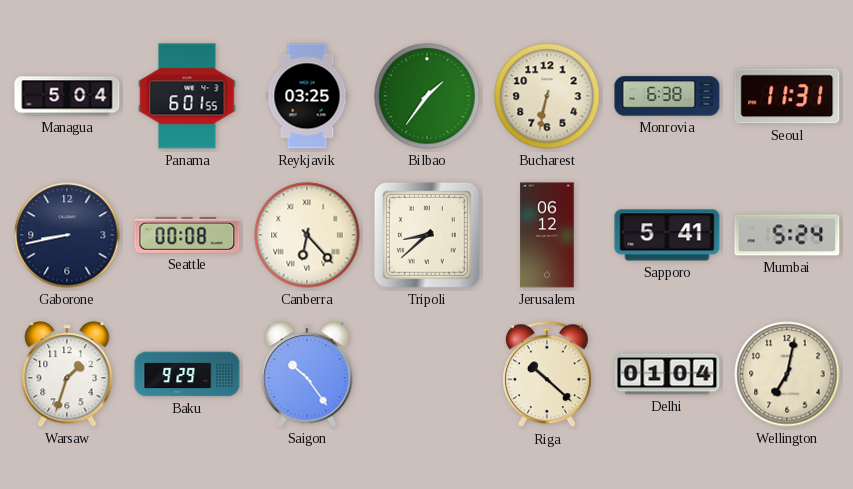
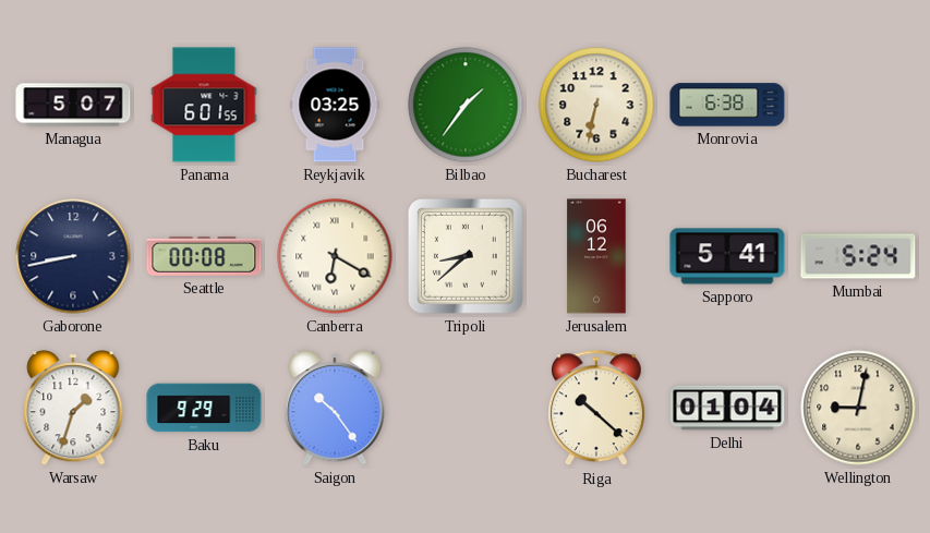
Managua: 5:04 -> 5:07 (73, 105)
Seoul: 11:31 -> none (787, 96)
Canberra: 6:23 -> 6:20 (335, 256)
Wellington: 7:02 -> 9:02 (858, 408)
